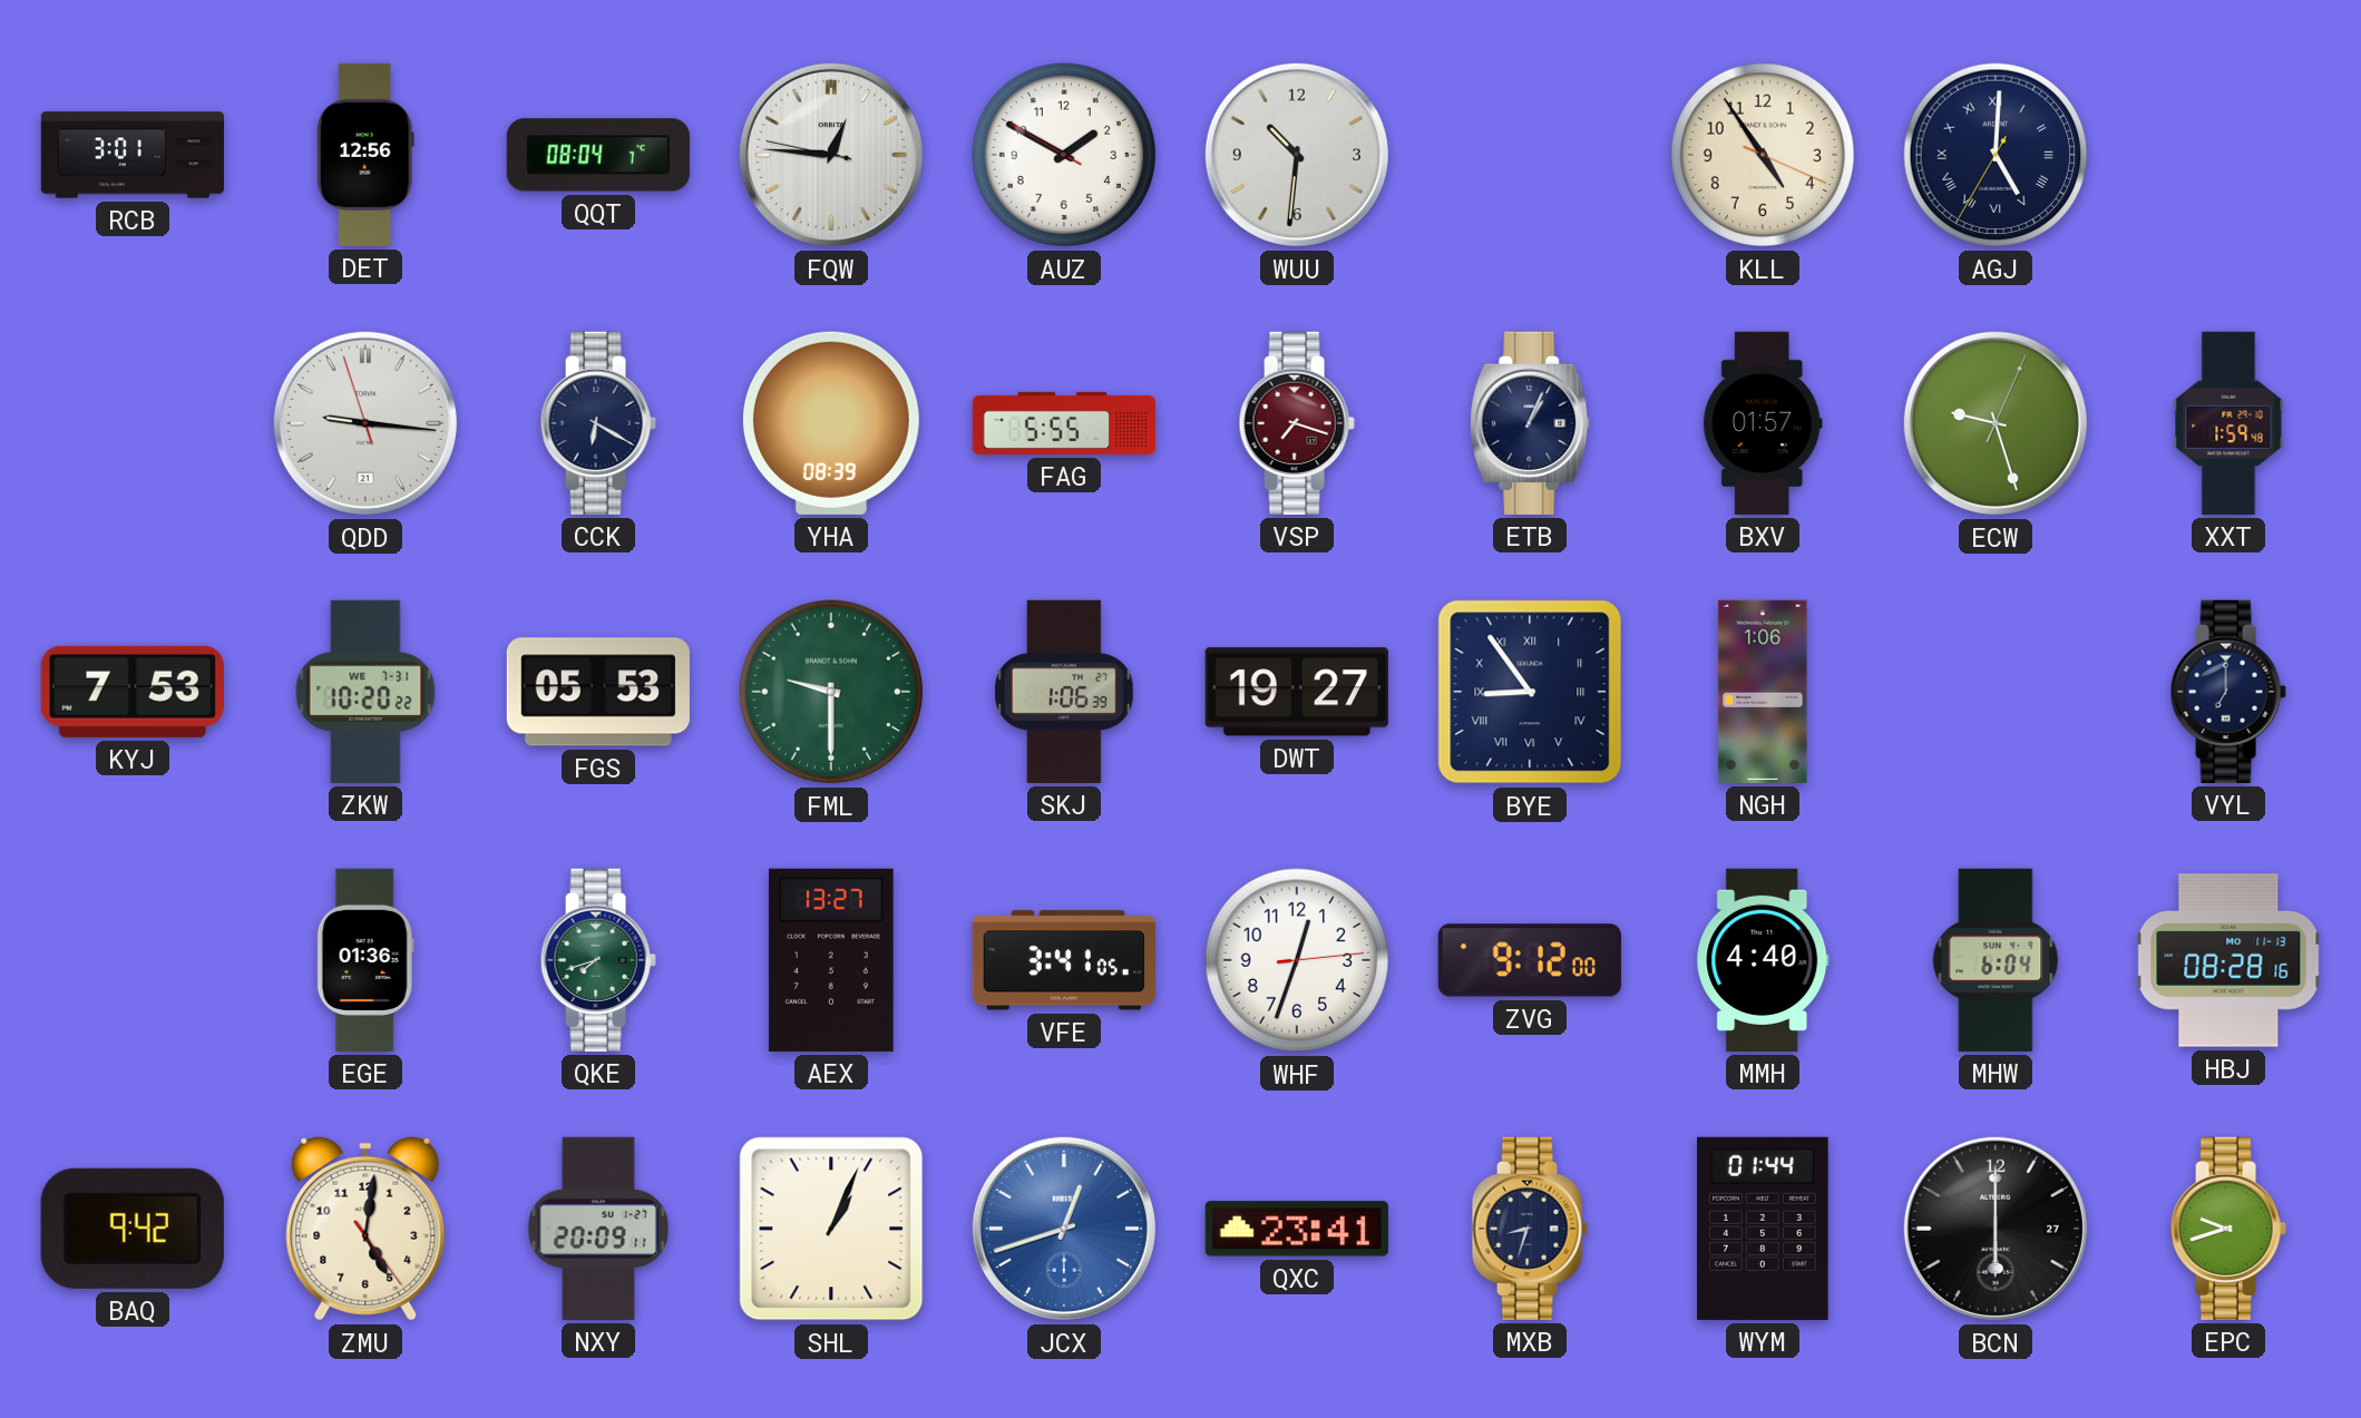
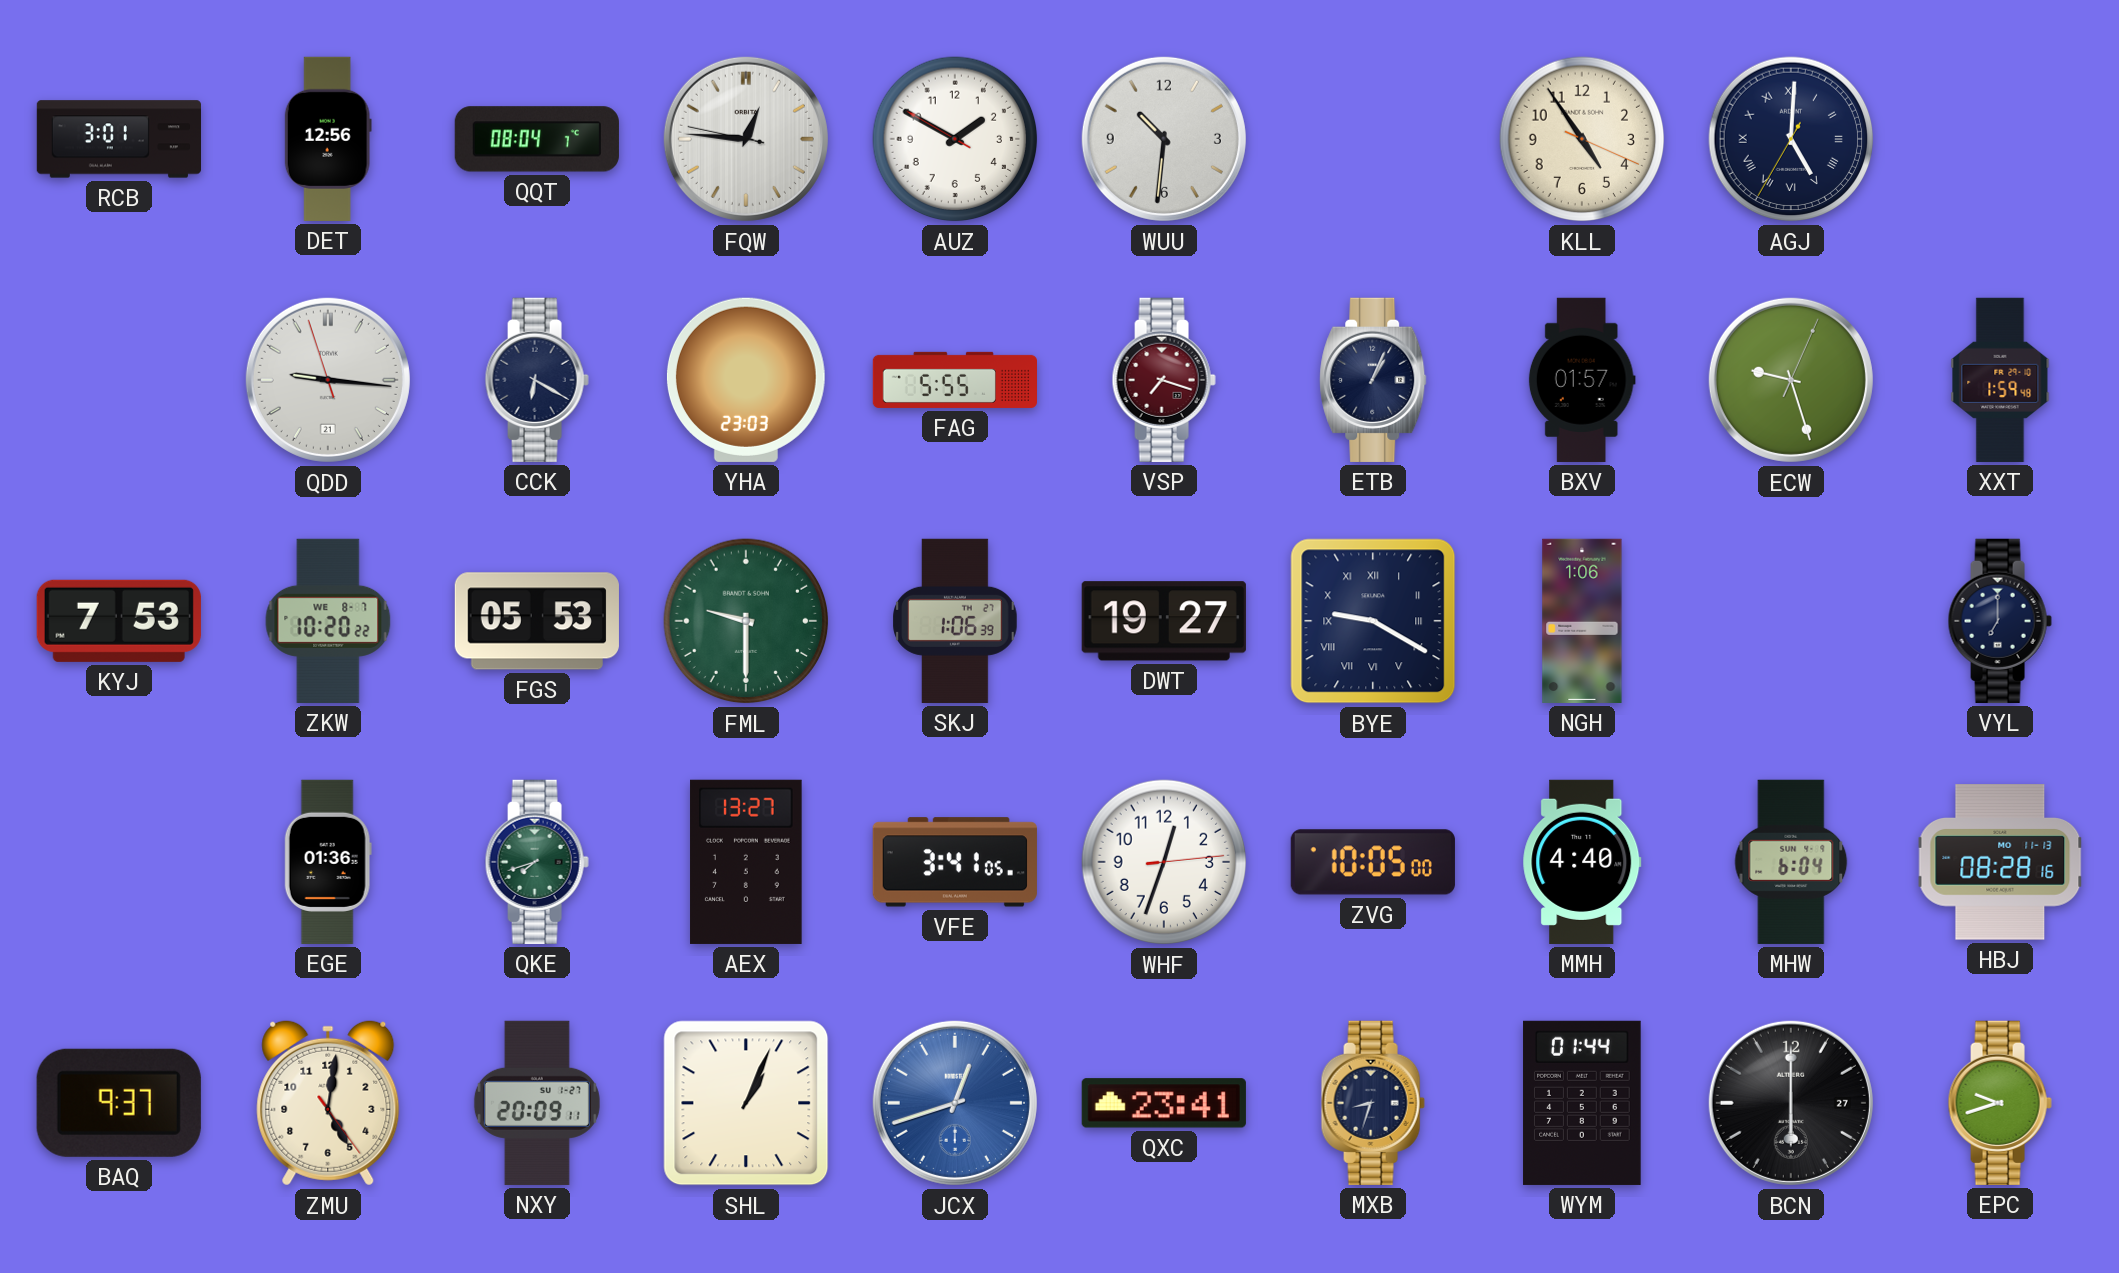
YHA: 08:39 -> 23:03 (746, 380)
ZKW date: WE 7-31 -> WE 8-7 (328, 621)
BYE: 8:54 -> 9:20 (1373, 621)
ZVG: 9:12 -> 10:05 (1373, 862)
BAQ: 9:42 -> 9:37 (119, 1103)
